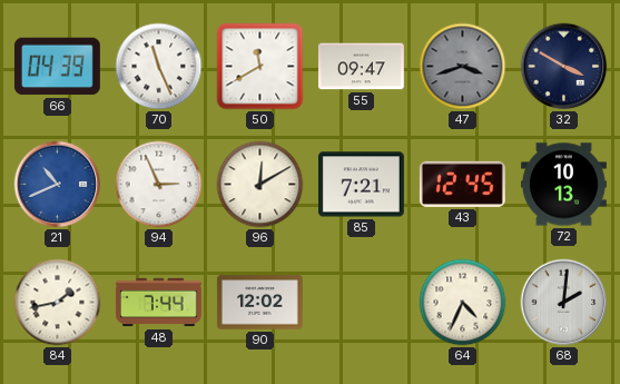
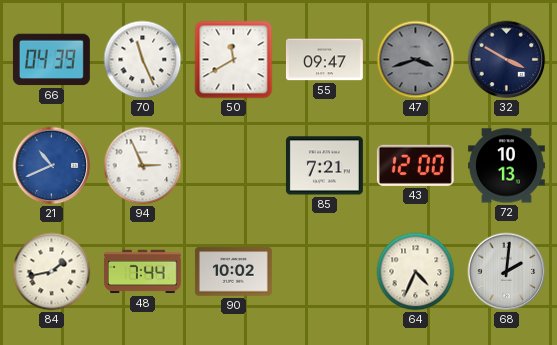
96: 12:10 -> none (260, 185)
43: 12:45 -> 12:00 (415, 165)
90: 12:02 -> 10:02 (233, 272)
